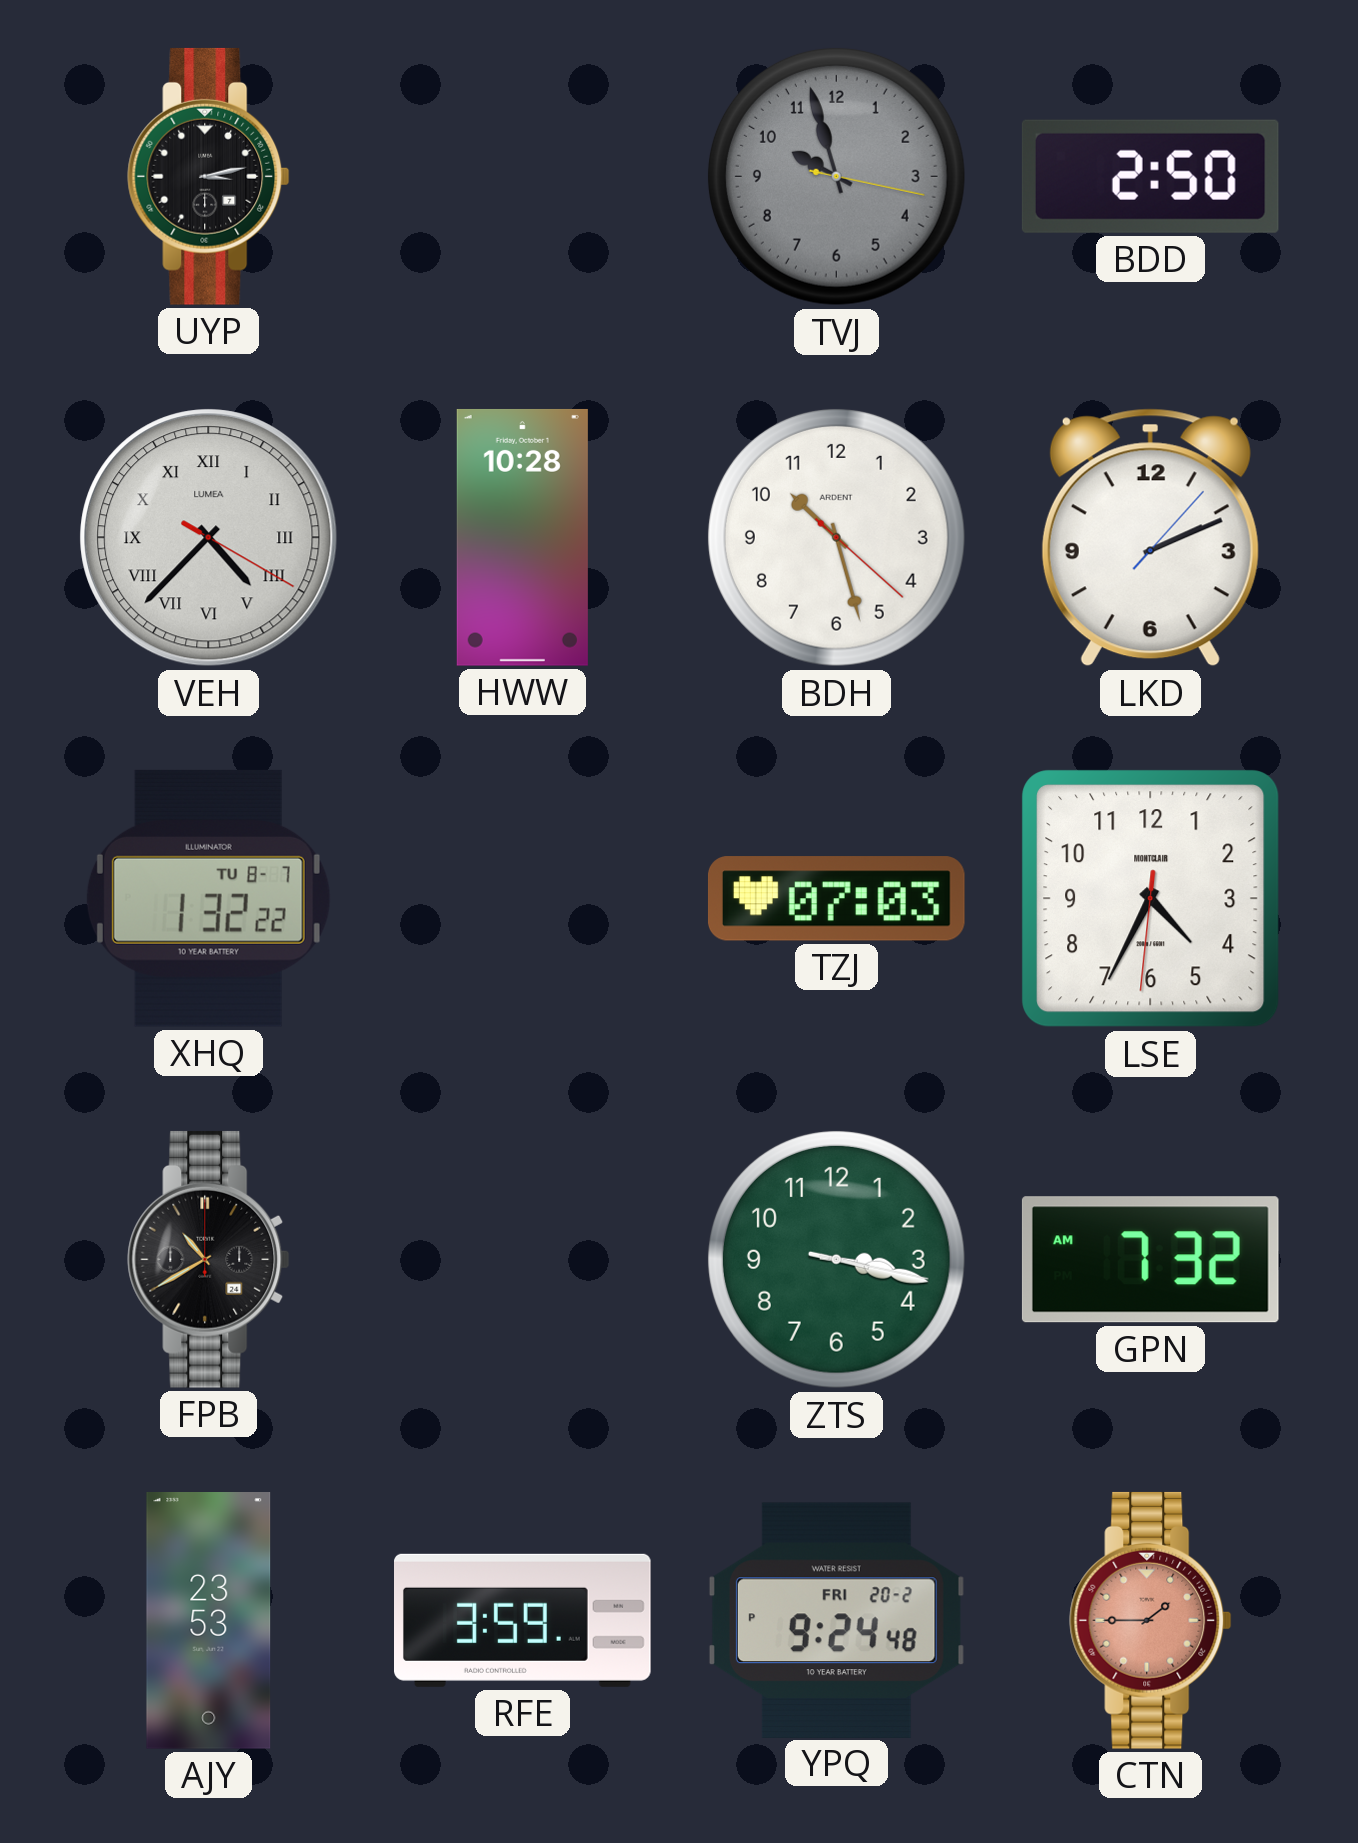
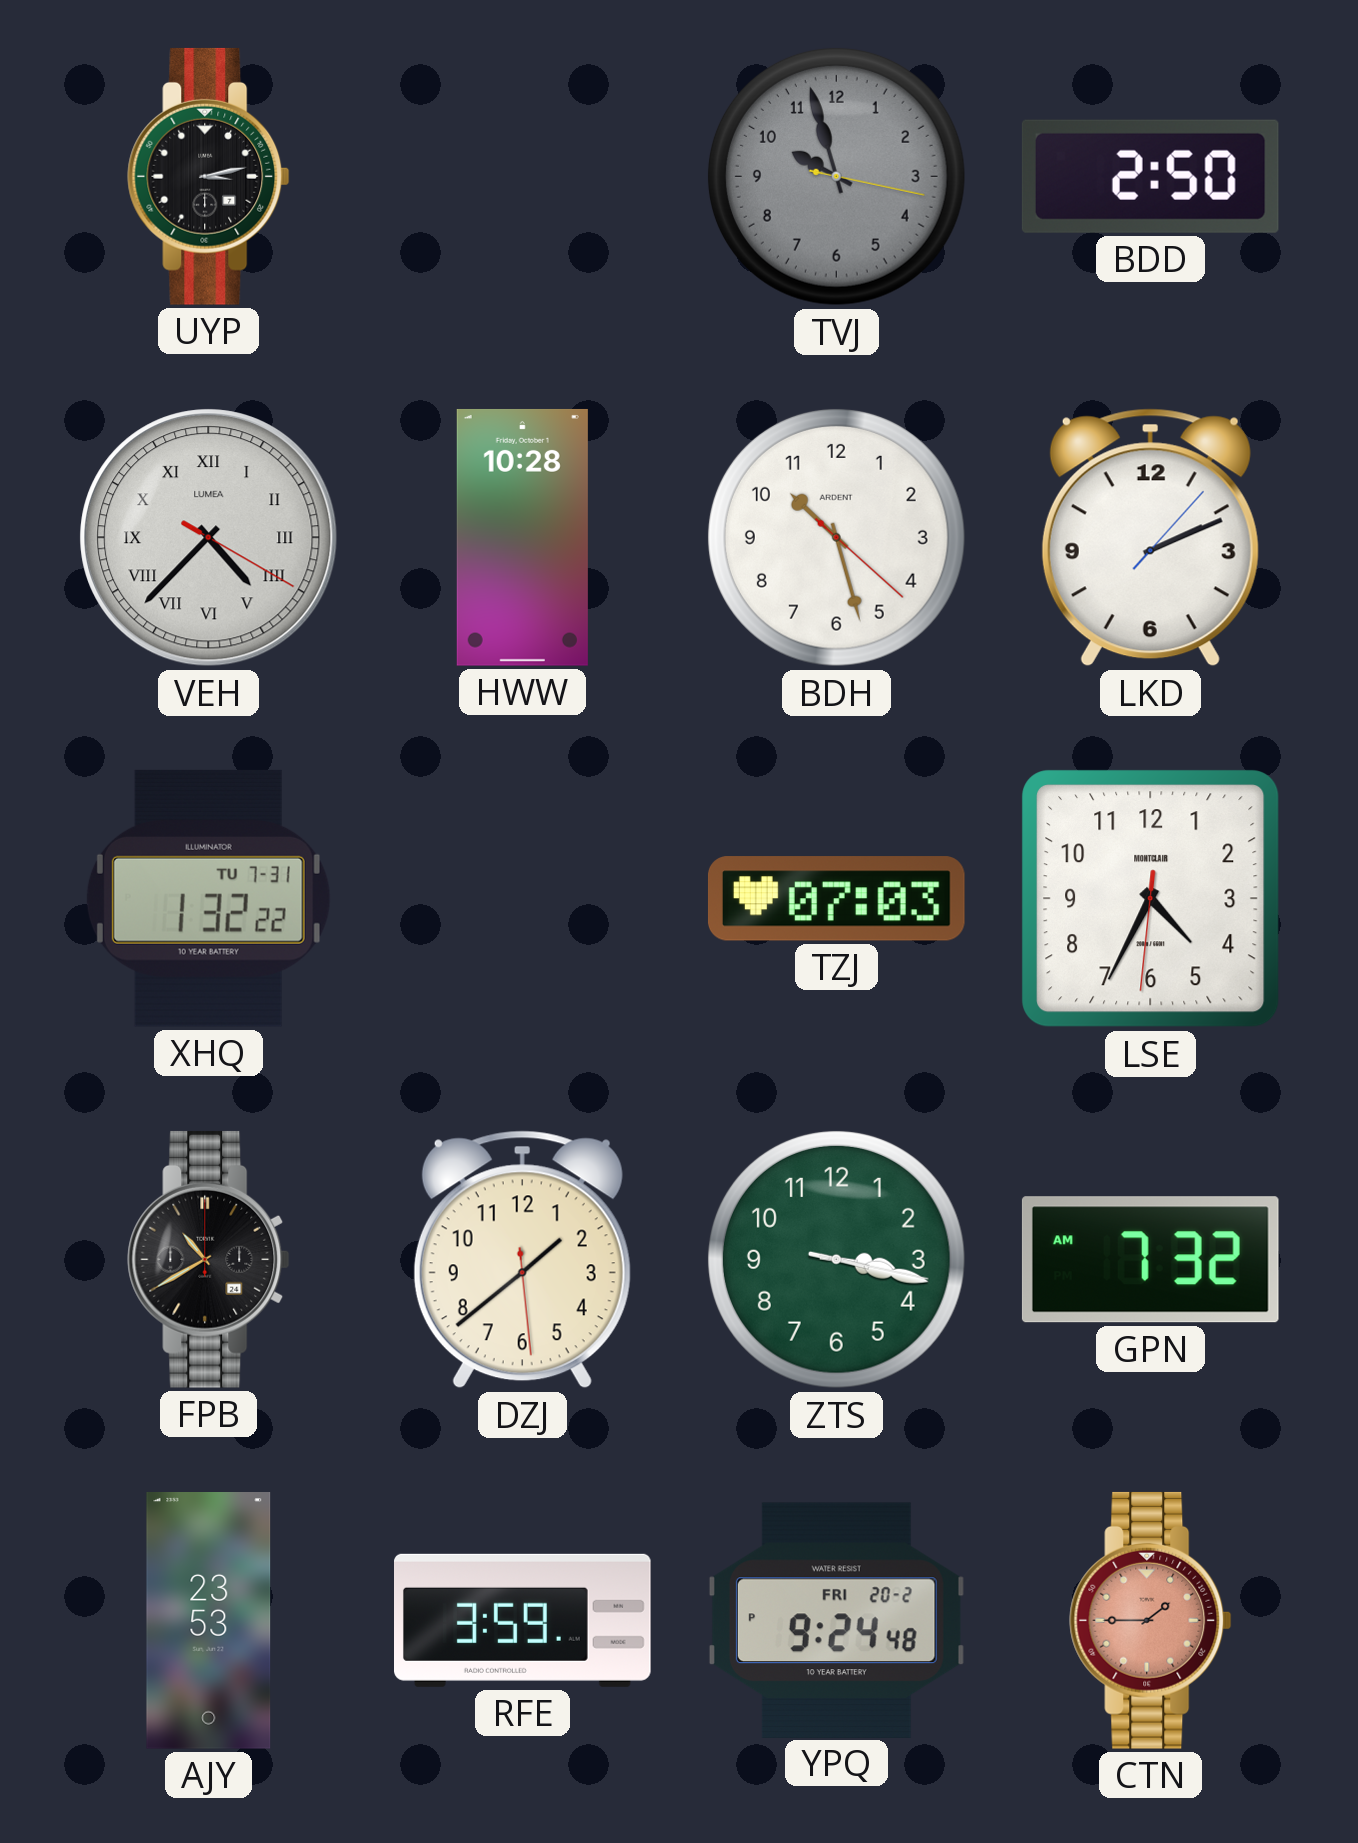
XHQ date: TU 8-7 -> TU 7-31 (208, 898)
DZJ: none -> 1:38 (522, 1260)
